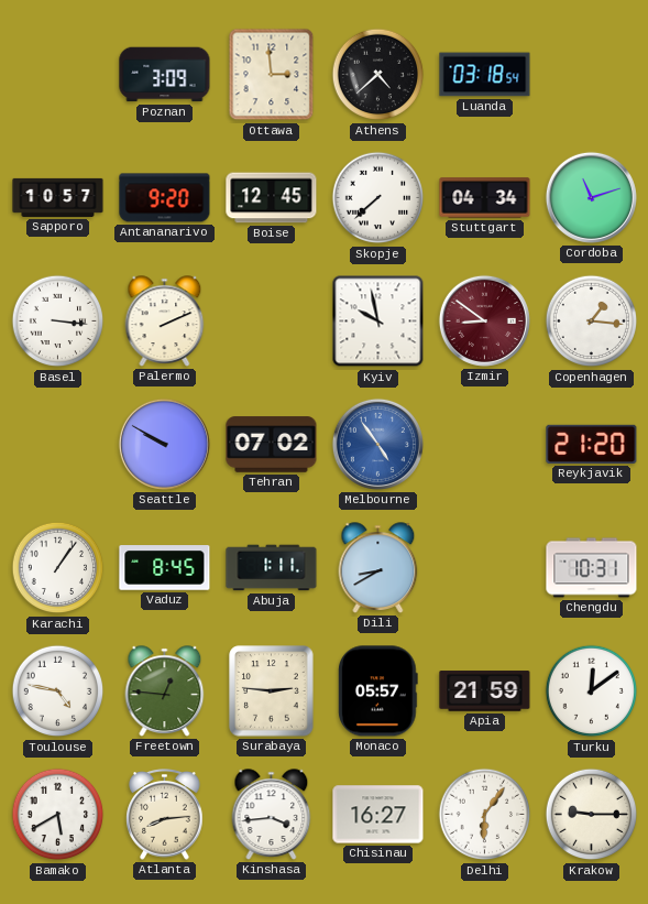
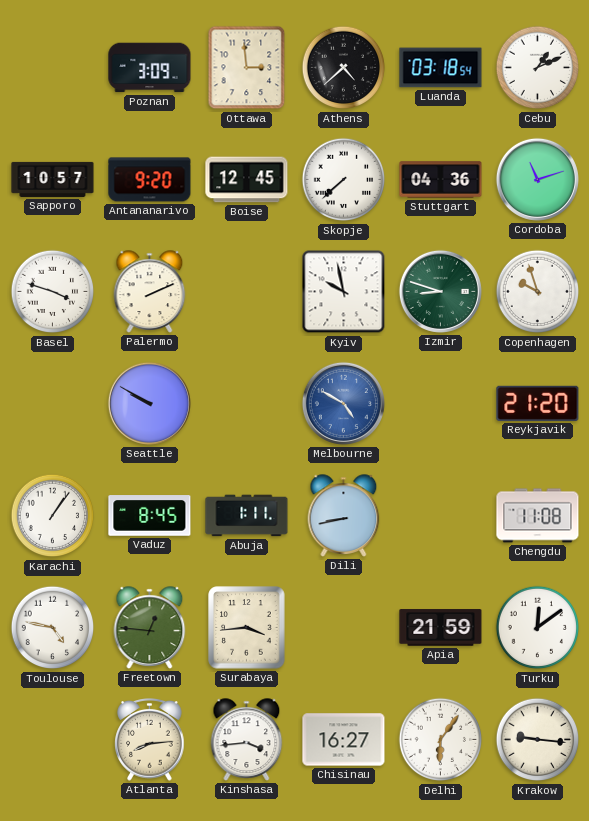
Cebu: none -> 1:11 (538, 68)
Stuttgart: 04:34 -> 04:36 (441, 180)
Basel: 3:16 -> 3:48 (53, 292)
Izmir: 8:51 -> 8:48 (440, 291)
Izmir dial: burgundy -> green (440, 291)
Copenhagen: 1:16 -> 9:57 (538, 292)
Tehran: 07:02 -> none (272, 445)
Melbourne: 4:54 -> 4:50 (343, 403)
Dili: 8:40 -> 8:43 (344, 516)
Chengdu: 10:31 -> 11:08 (538, 516)
Surabaya: 2:46 -> 3:44 (247, 628)
Monaco: 05:57 -> none (378, 691)
Bamako: 5:40 -> none (58, 815)
Krakow: 9:15 -> 9:16 (538, 740)
